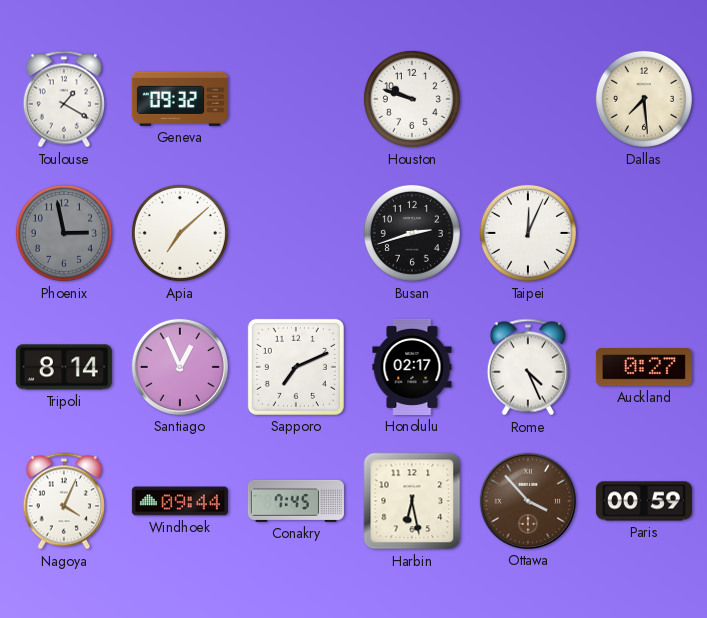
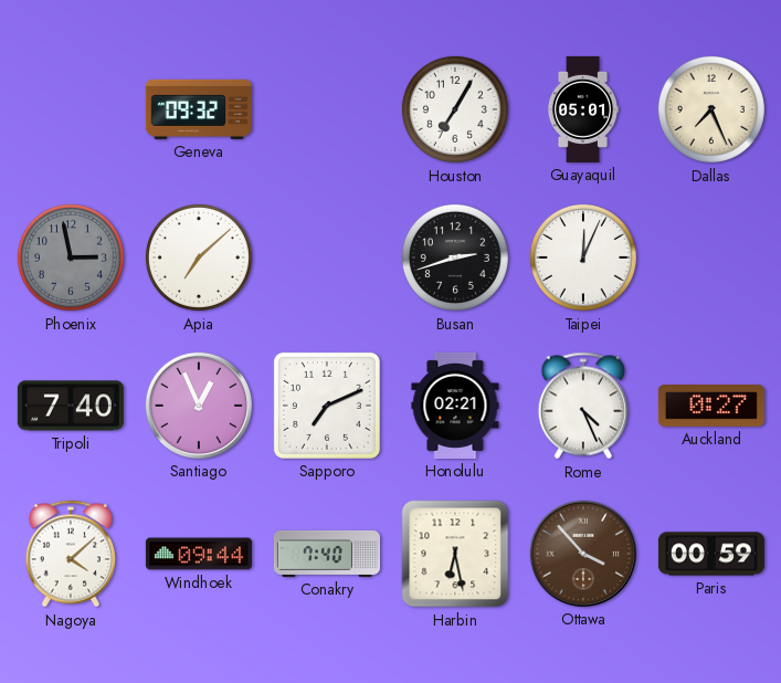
Toulouse: 1:20 -> none (63, 99)
Houston: 9:48 -> 7:05 (455, 109)
Guayaquil: none -> 05:01 (582, 109)
Dallas: 7:29 -> 7:26 (711, 109)
Tripoli: 8:14 -> 7:40 (71, 406)
Honolulu: 02:17 -> 02:21 (455, 406)
Nagoya: 4:04 -> 4:08 (70, 554)
Conakry: 7:45 -> 7:40 (327, 554)
